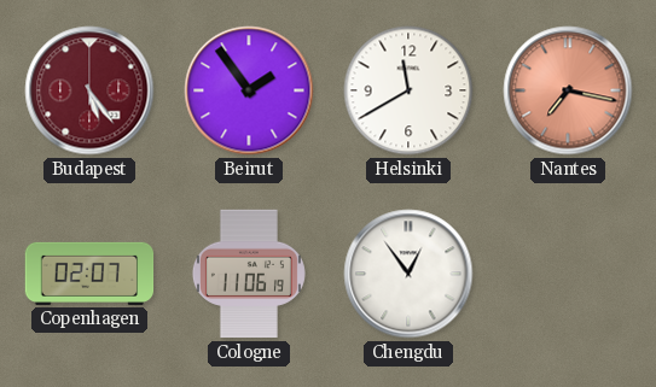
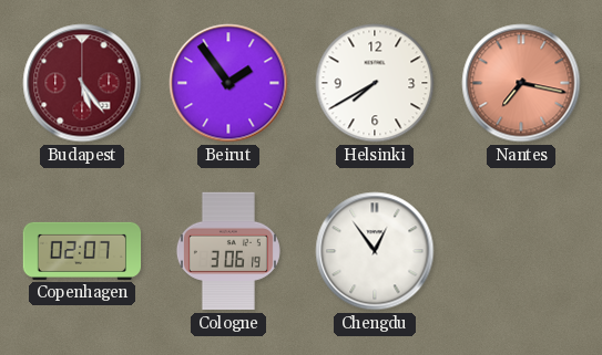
Helsinki: 11:40 -> 7:40 (375, 83)
Cologne: 11:06 -> 3:06 (228, 251)
